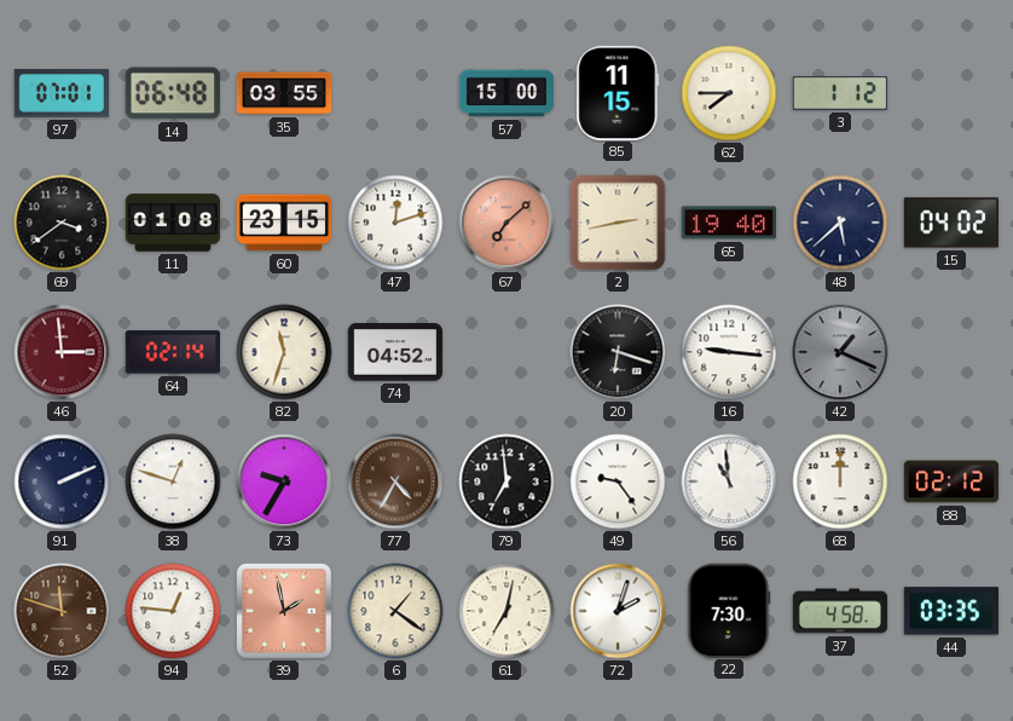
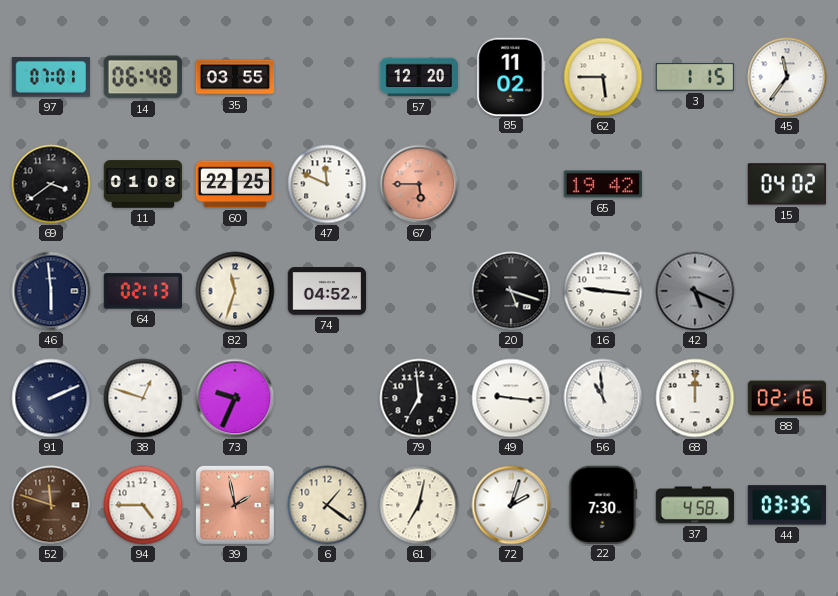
57: 15:00 -> 12:20 (419, 77)
85: 11:15 -> 11:02 (511, 76)
62: 7:45 -> 5:45 (603, 77)
3: 1:12 -> 1:15 (695, 77)
45: none -> 11:36 (787, 77)
60: 23:15 -> 22:25 (234, 184)
47: 12:12 -> 11:49 (327, 184)
67: 7:08 -> 5:45 (419, 184)
2: 2:43 -> none (618, 223)
65: 19:40 -> 19:42 (602, 184)
48: 5:38 -> none (840, 223)
46: 2:59 -> 5:59 (51, 291)
46 dial: burgundy -> navy (51, 291)
64: 02:14 -> 02:13 (142, 291)
20: 6:18 -> 5:18 (511, 291)
42: 1:19 -> 5:19 (695, 291)
73: 9:35 -> 9:34 (235, 398)
77: 4:35 -> none (395, 481)
49: 9:24 -> 9:16 (511, 398)
88: 02:12 -> 02:16 (787, 398)
94: 12:46 -> 4:45 (143, 505)
